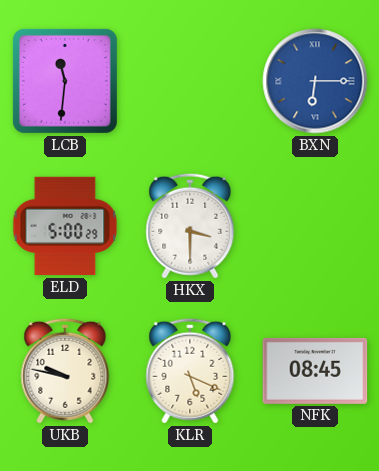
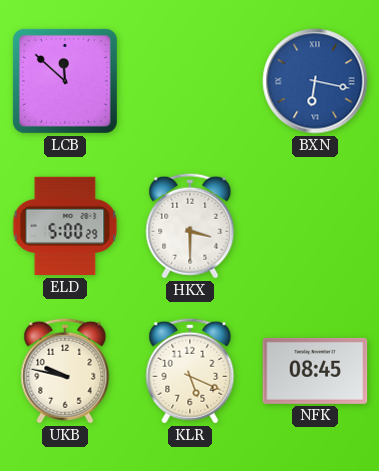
LCB: 11:31 -> 11:52 (65, 81)
BXN: 6:15 -> 6:17 (315, 81)
